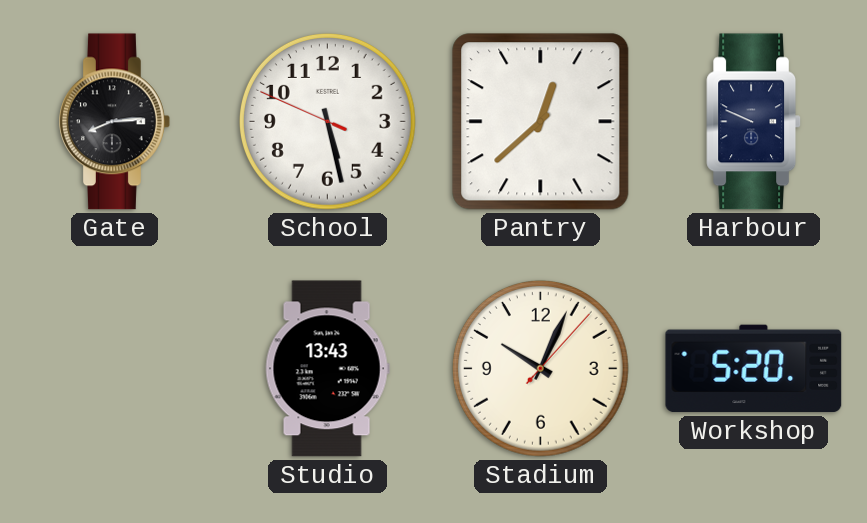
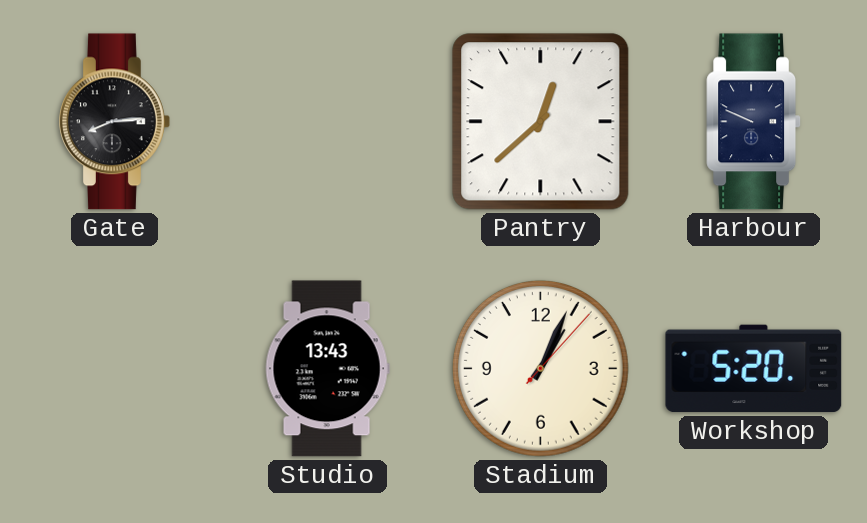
School: 5:27 -> none (327, 121)
Stadium: 10:04 -> 1:04 (540, 368)
